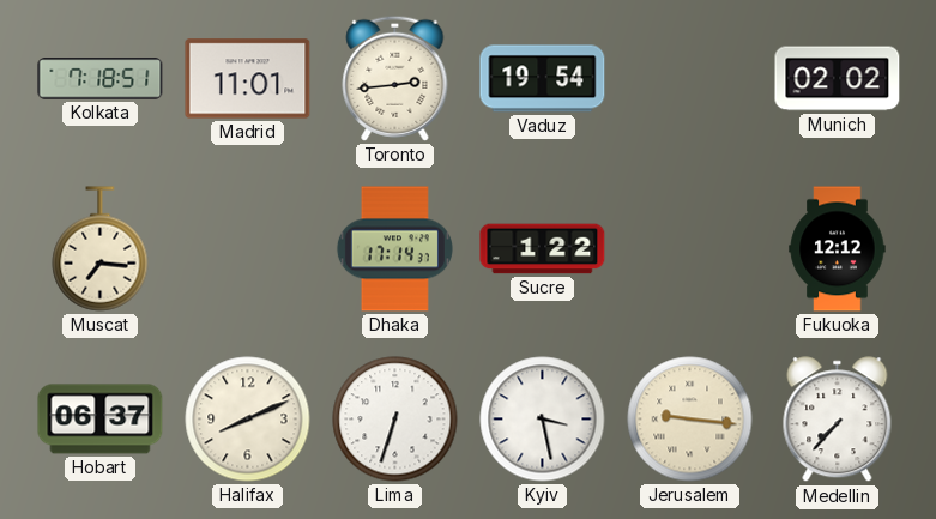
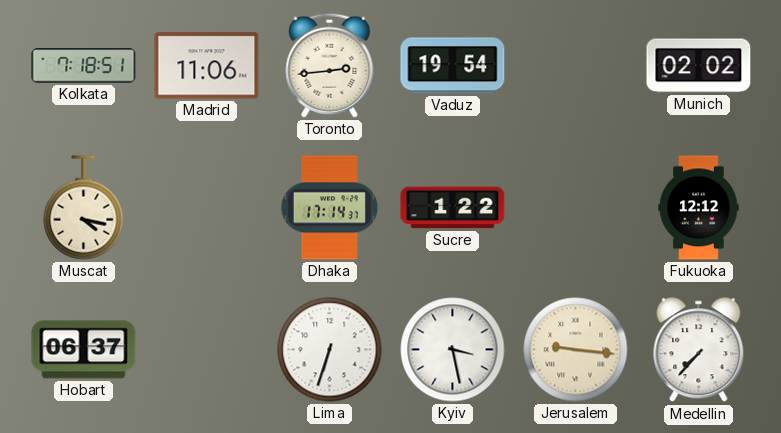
Madrid: 11:01 -> 11:06 (207, 66)
Muscat: 7:16 -> 4:17 (84, 208)
Halifax: 8:11 -> none (248, 420)
